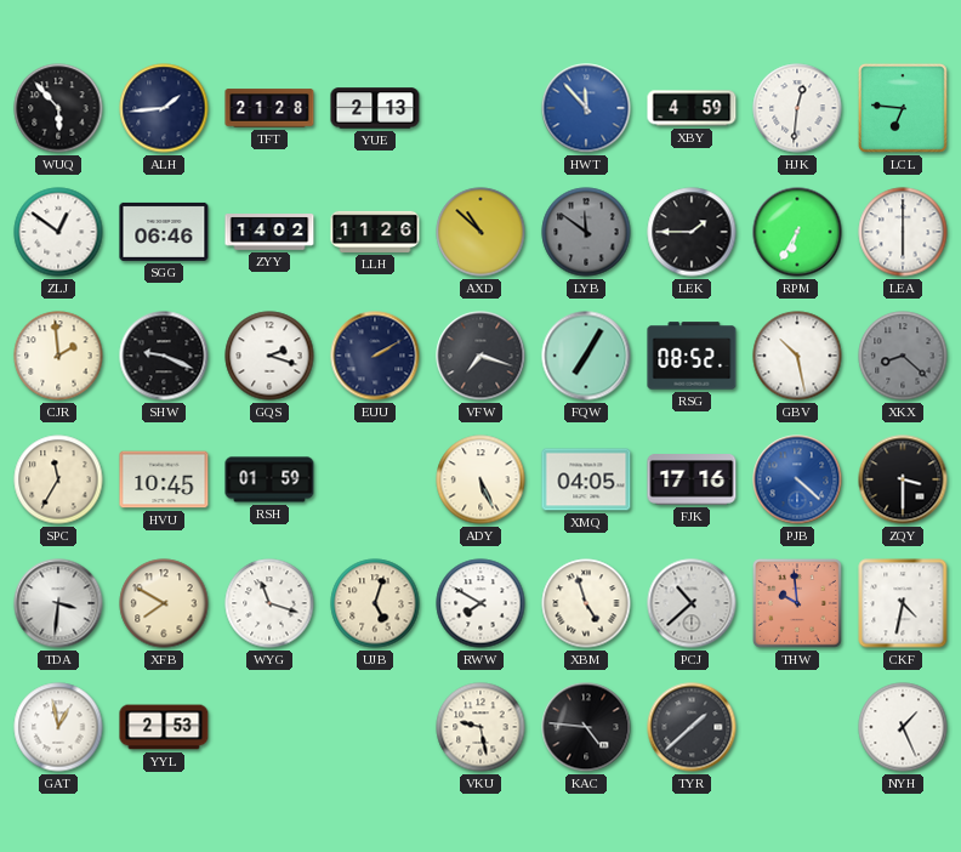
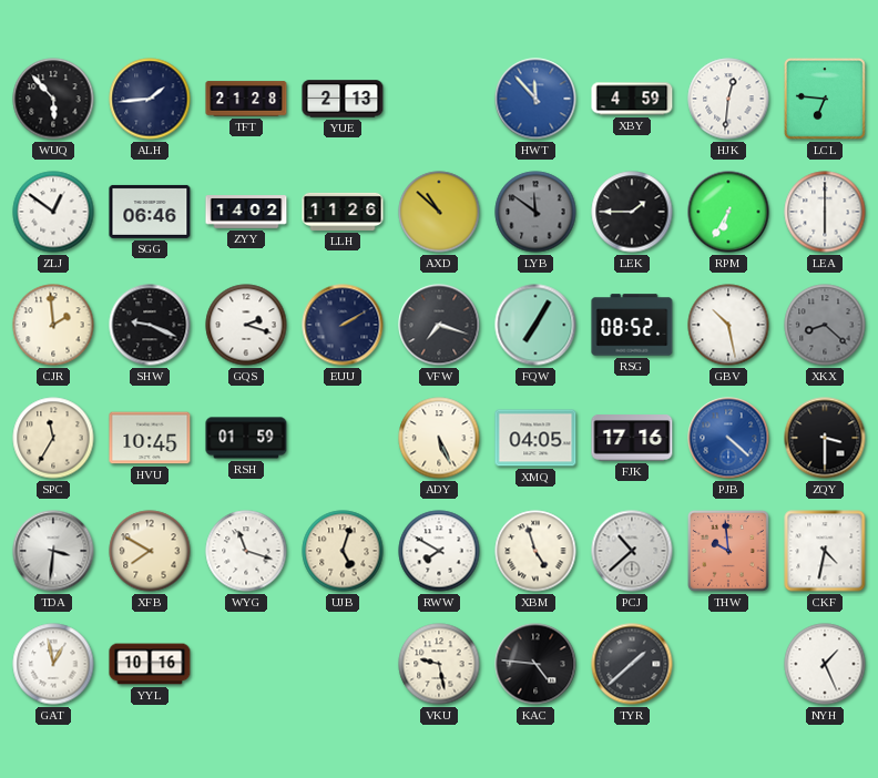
YYL: 2:53 -> 10:16 (150, 664)
